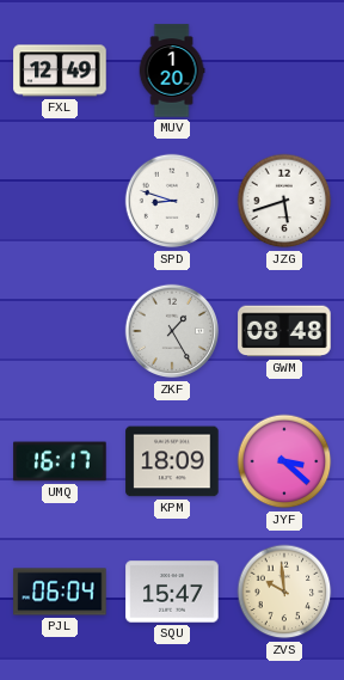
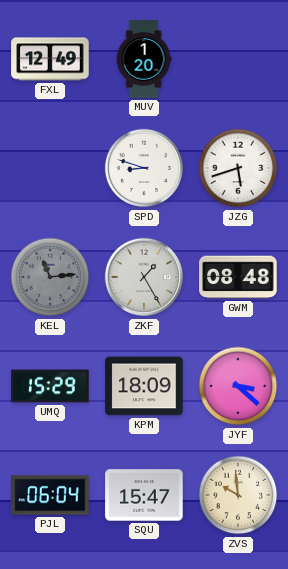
KEL: none -> 11:14 (50, 277)
UMQ: 16:17 -> 15:29 (50, 386)
